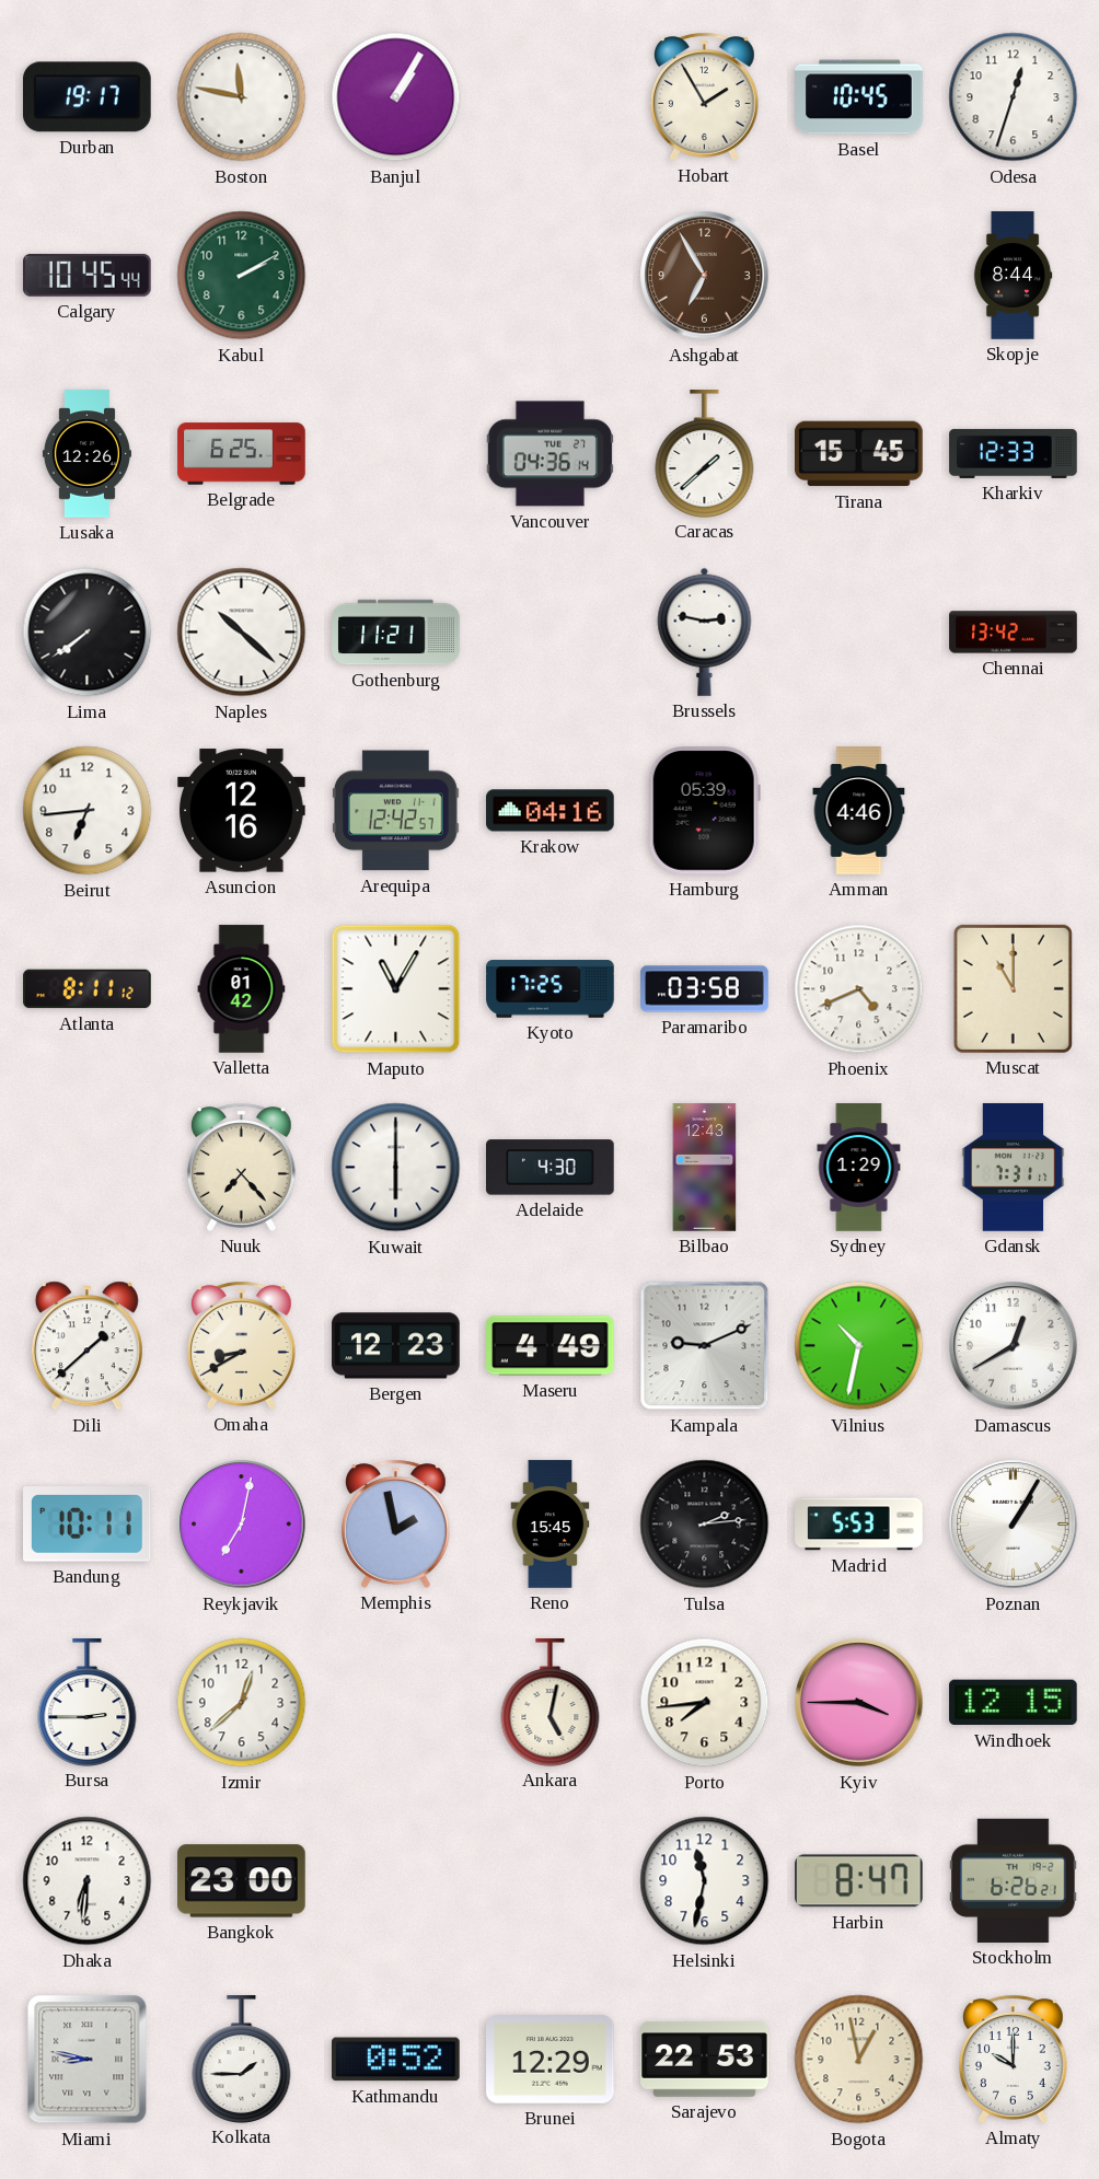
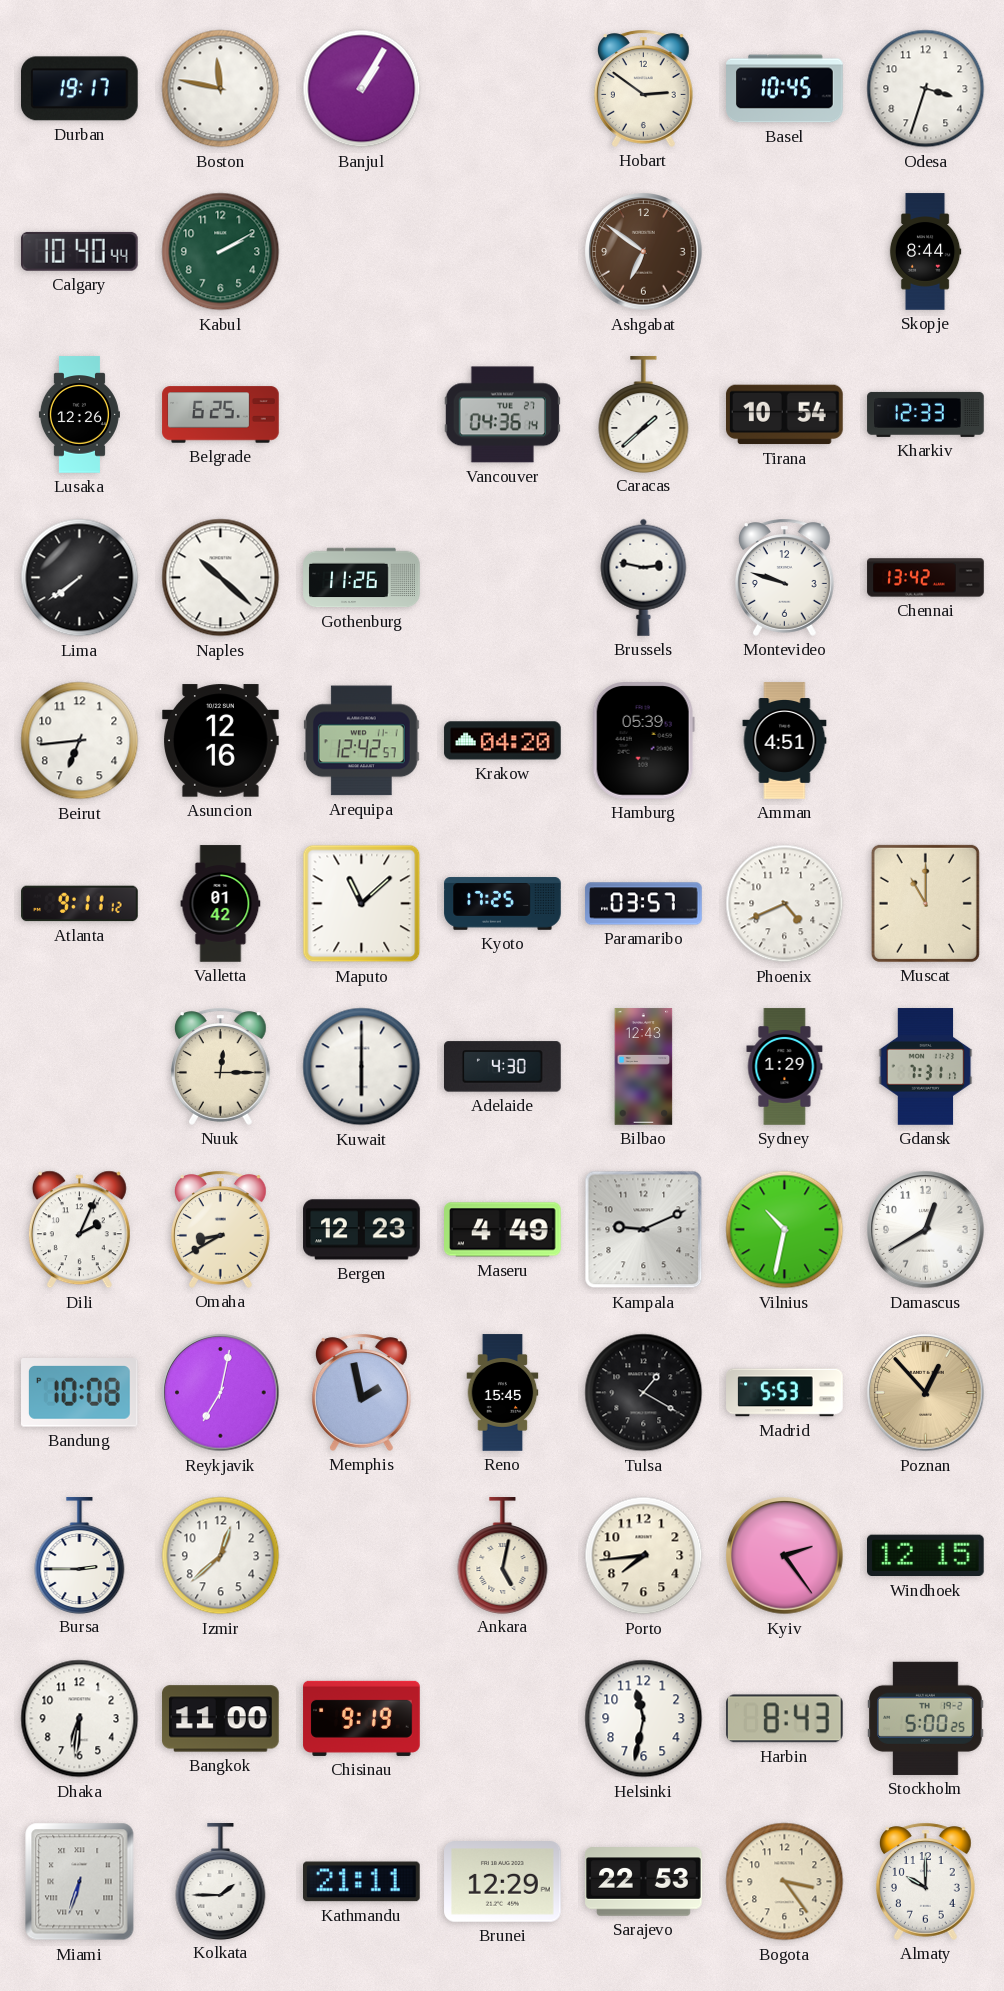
Hobart: 1:55 -> 2:51 (643, 88)
Odesa: 12:33 -> 3:33 (926, 89)
Calgary: 10:45 -> 10:40 (79, 251)
Ashgabat: 6:55 -> 6:51 (644, 252)
Tirana: 15:45 -> 10:54 (785, 415)
Gothenburg: 11:21 -> 11:26 (362, 578)
Montevideo: none -> 9:48 (784, 577)
Krakow: 04:16 -> 04:20 (503, 741)
Amman: 4:46 -> 4:51 (785, 741)
Atlanta: 8:11 -> 9:11 (80, 904)
Maputo: 11:05 -> 11:08 (362, 904)
Paramaribo: 03:58 -> 03:57 (644, 904)
Nuuk: 7:23 -> 12:15 (220, 1066)
Dili: 1:38 -> 2:04 (79, 1230)
Bandung: 10:11 -> 10:08 (80, 1393)
Tulsa: 2:14 -> 1:20 (644, 1393)
Poznan: 1:05 -> 12:53 (926, 1393)
Poznan dial: white -> champagne (926, 1393)
Kyiv: 3:45 -> 2:24 (785, 1556)
Bangkok: 23:00 -> 11:00 (221, 1719)
Chisinau: none -> 9:19 (362, 1718)
Harbin: 8:47 -> 8:43 (785, 1719)
Stockholm: 6:26 -> 5:00 (926, 1718)
Miami: 8:47 -> 6:33 (80, 1882)
Kathmandu: 0:52 -> 21:11 (362, 1882)
Bogota: 12:58 -> 3:24 (785, 1882)
